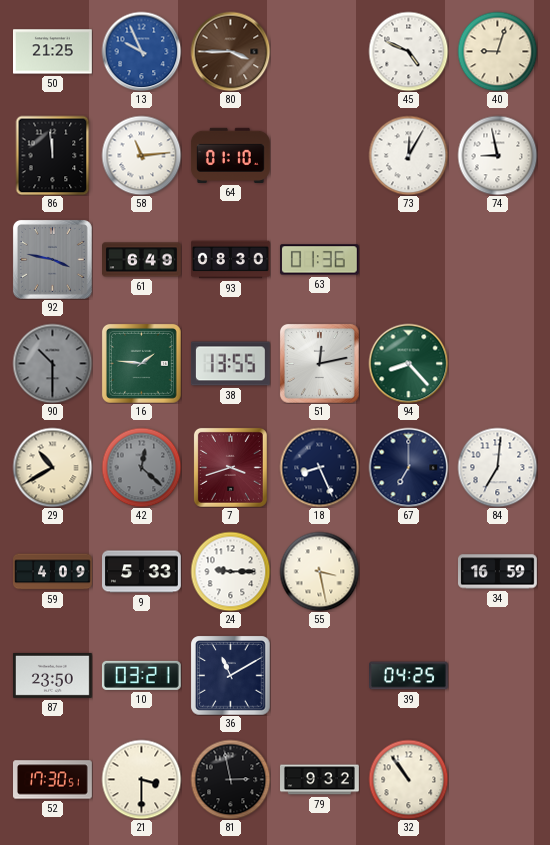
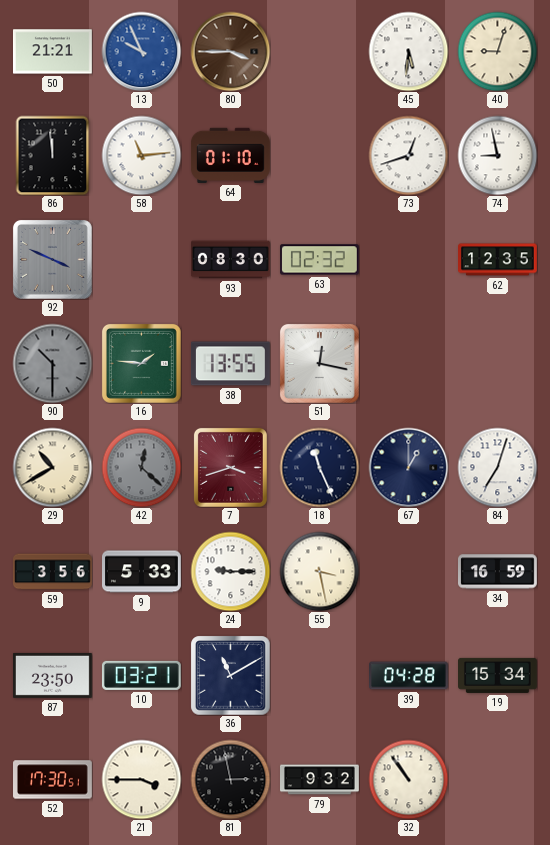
50: 21:25 -> 21:21 (53, 52)
45: 4:49 -> 5:31 (408, 51)
73: 12:05 -> 12:42 (408, 155)
92: 3:47 -> 3:49 (52, 259)
61: 6:49 -> none (142, 260)
63: 01:36 -> 02:32 (319, 260)
62: none -> 12:35 (498, 260)
51: 12:13 -> 12:17 (319, 363)
94: 8:23 -> none (408, 363)
18: 8:26 -> 11:26 (319, 467)
67: 7:00 -> 1:00 (408, 467)
84: 7:01 -> 7:03 (497, 467)
59: 4:09 -> 3:56 (53, 572)
39: 04:25 -> 04:28 (409, 676)
19: none -> 15:34 (498, 675)
21: 3:30 -> 3:45 (141, 779)
